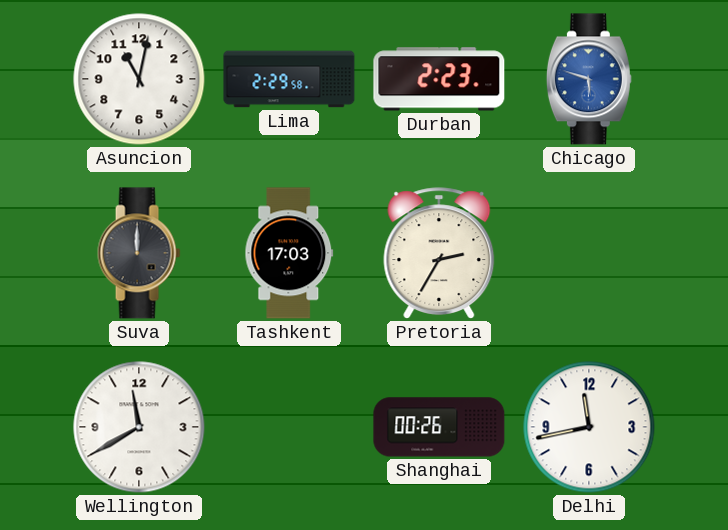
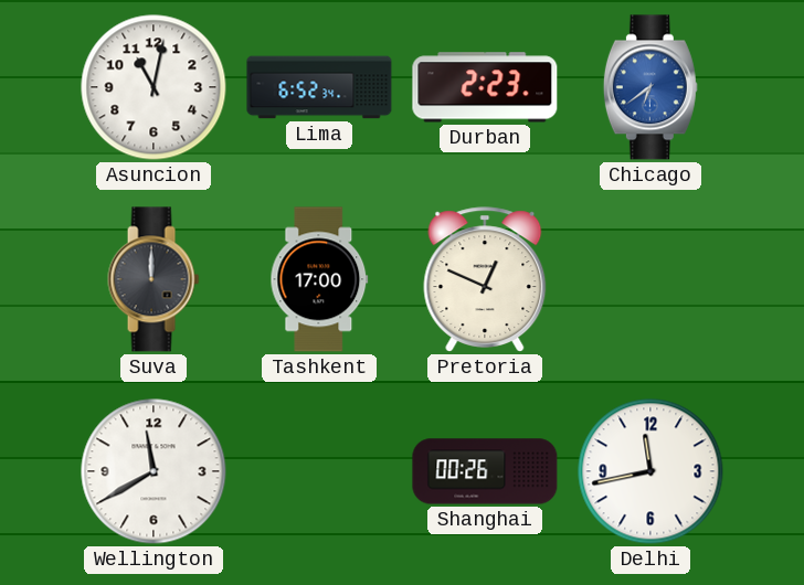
Lima: 2:29 -> 6:52 (319, 87)
Chicago: 5:48 -> 6:39 (650, 87)
Tashkent: 17:03 -> 17:00 (319, 279)
Pretoria: 2:35 -> 12:49 (485, 279)
